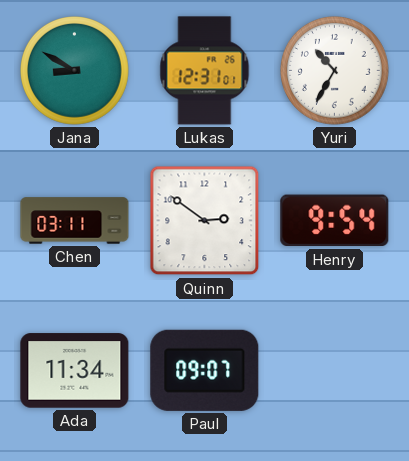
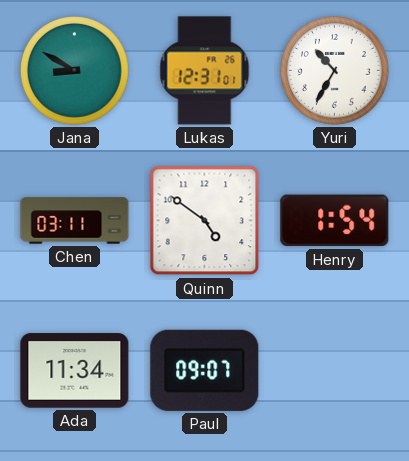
Quinn: 2:51 -> 4:51 (205, 221)
Henry: 9:54 -> 1:54 (335, 221)
